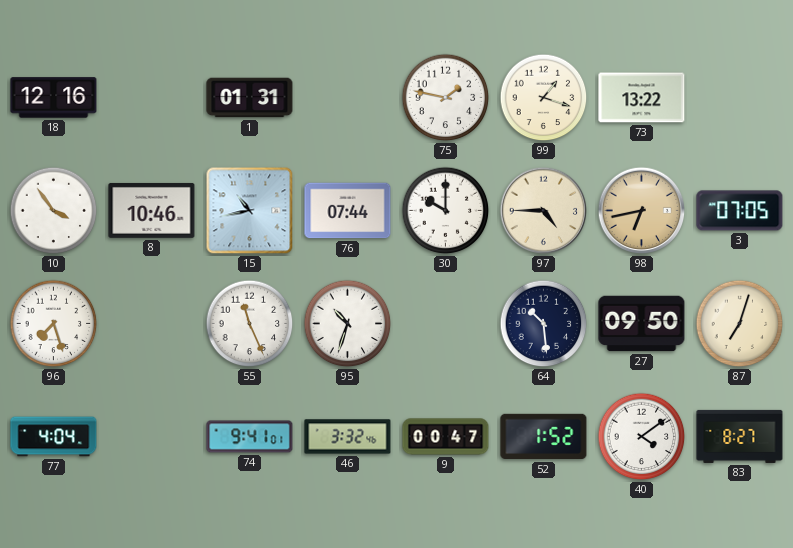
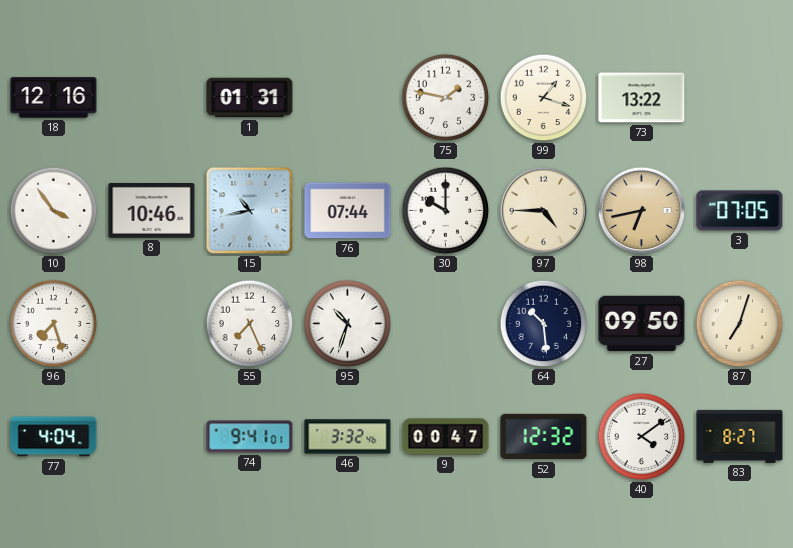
55: 11:26 -> 7:26 (250, 324)
52: 1:52 -> 12:32 (544, 437)
